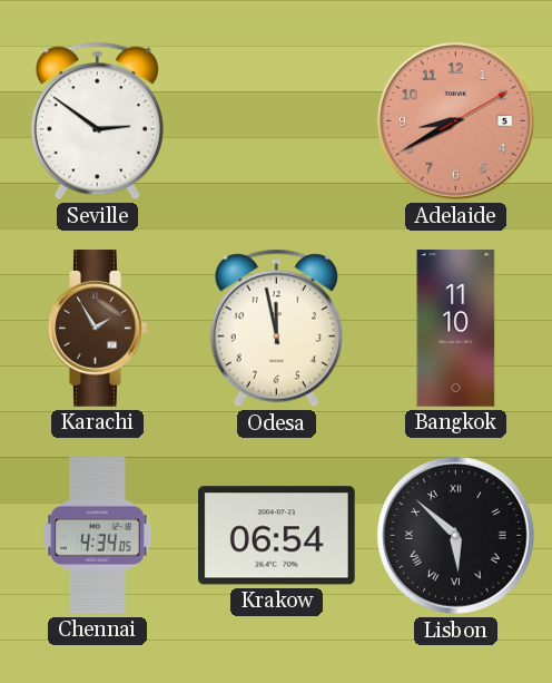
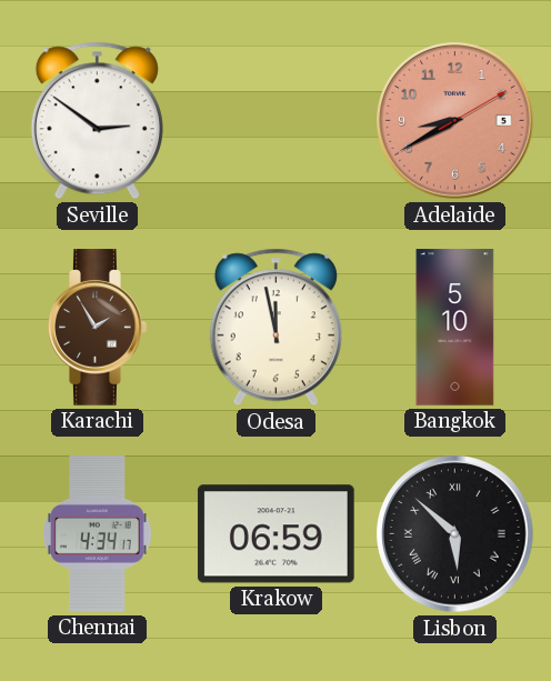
Bangkok: 11:10 -> 5:10 (455, 328)
Chennai: 4:34:05 -> 4:34:17 (98, 534)
Krakow: 06:54 -> 06:59 (275, 534)
